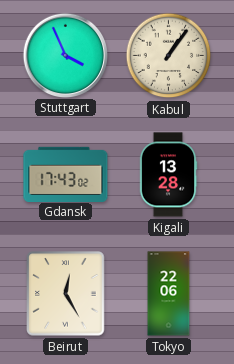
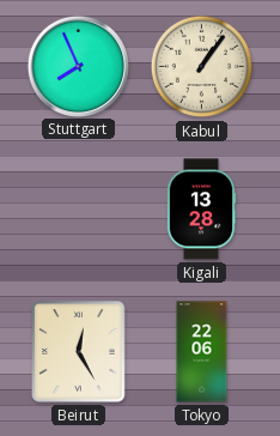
Stuttgart: 3:56 -> 7:56 (78, 66)
Gdansk: 17:43 -> none (66, 174)
